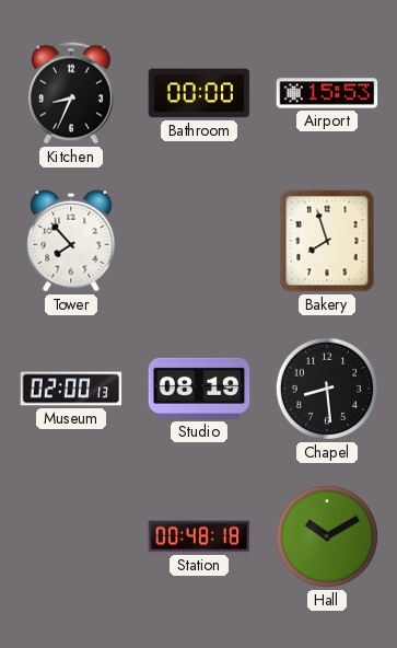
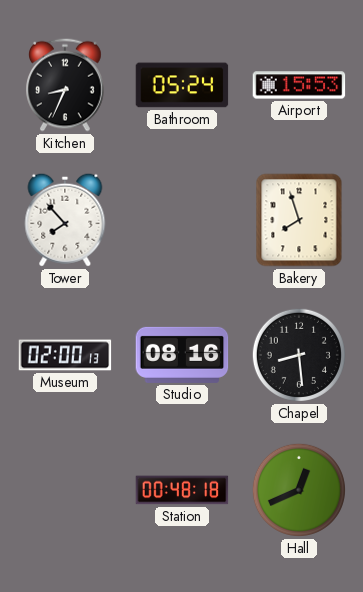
Bathroom: 00:00 -> 05:24 (182, 85)
Studio: 08:19 -> 08:16 (182, 355)
Hall: 10:10 -> 12:41 (299, 490)
